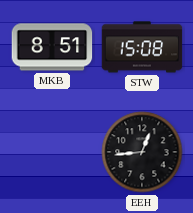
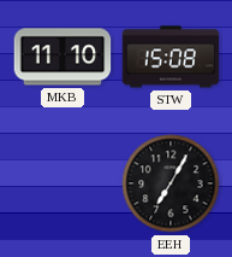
MKB: 8:51 -> 11:10 (63, 57)
EEH: 12:44 -> 7:05 (171, 183)
